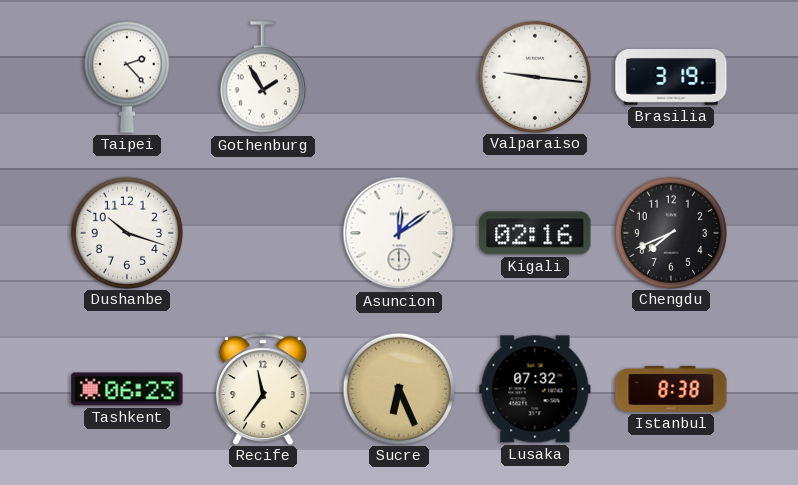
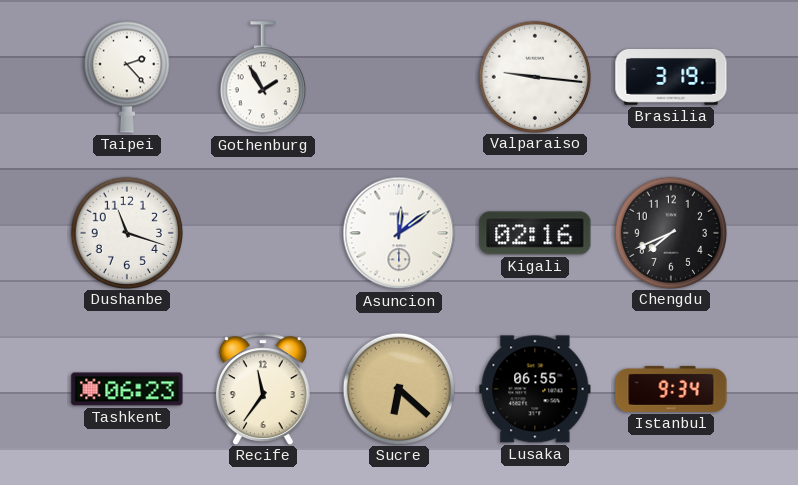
Dushanbe: 10:18 -> 11:18 (126, 232)
Sucre: 6:26 -> 6:22 (398, 388)
Lusaka: 07:32 -> 06:55 (535, 389)
Istanbul: 8:38 -> 9:34 (671, 389)
